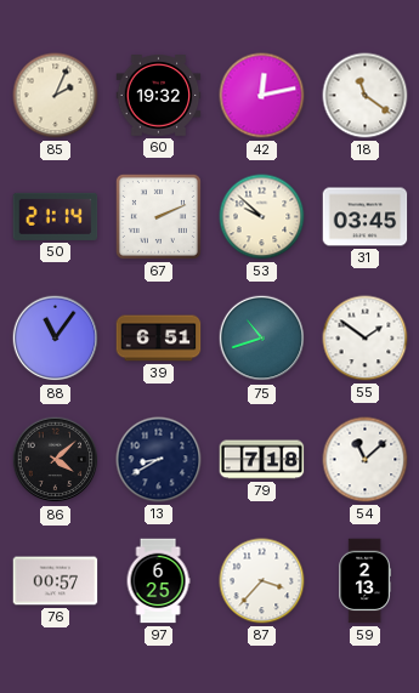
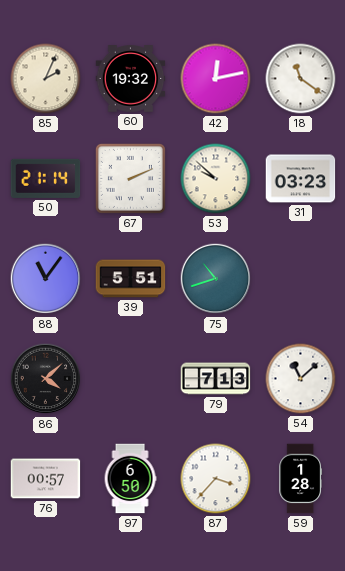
31: 03:45 -> 03:23 (301, 179)
39: 6:51 -> 5:51 (131, 279)
55: 1:51 -> none (366, 339)
13: 8:40 -> none (159, 460)
79: 7:18 -> 7:13 (216, 379)
97: 6:25 -> 6:50 (130, 479)
59: 2:13 -> 1:28 (300, 479)
